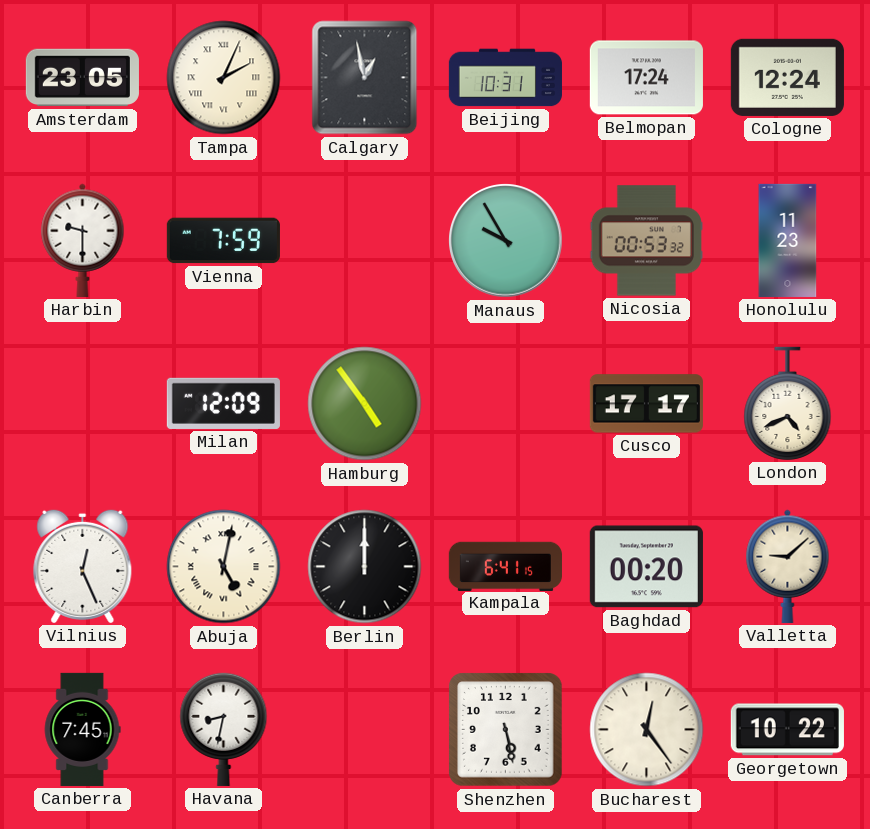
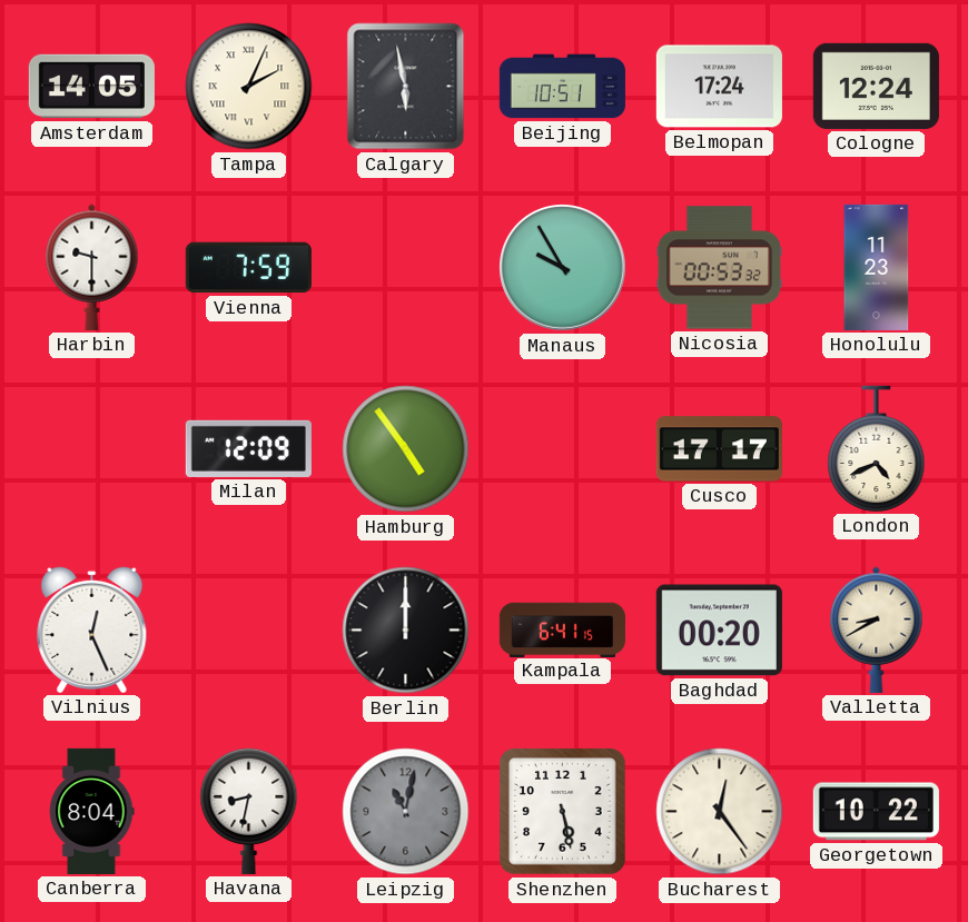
Amsterdam: 23:05 -> 14:05 (91, 87)
Calgary: 12:58 -> 5:58 (406, 87)
Beijing: 10:31 -> 10:51 (562, 87)
Abuja: 5:02 -> none (224, 567)
Valletta: 9:08 -> 8:40 (877, 629)
Canberra: 7:45 -> 8:04 (91, 811)
Leipzig: none -> 11:02 (406, 812)
